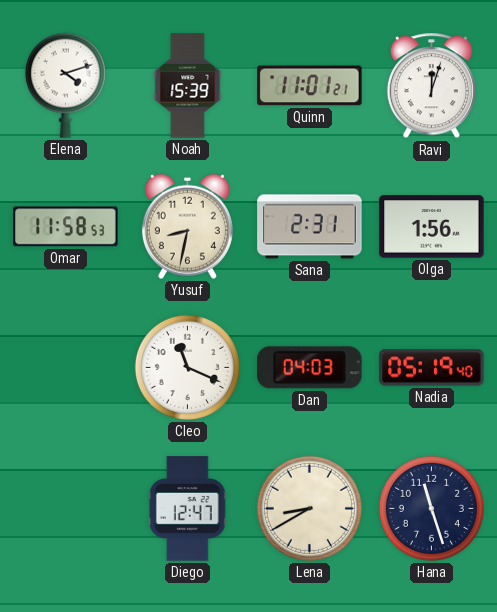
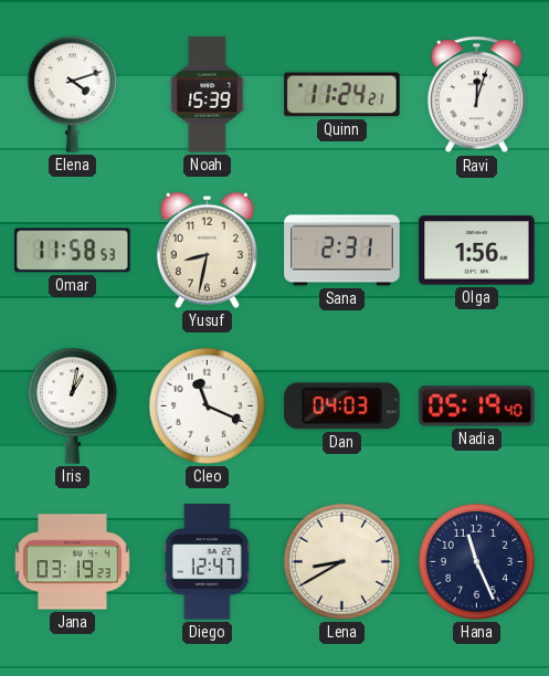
Quinn: 11:01 -> 11:24 (342, 95)
Iris: none -> 1:02 (72, 405)
Jana: none -> 03:19 (73, 562)
Hana: 11:27 -> 11:26 (476, 561)
